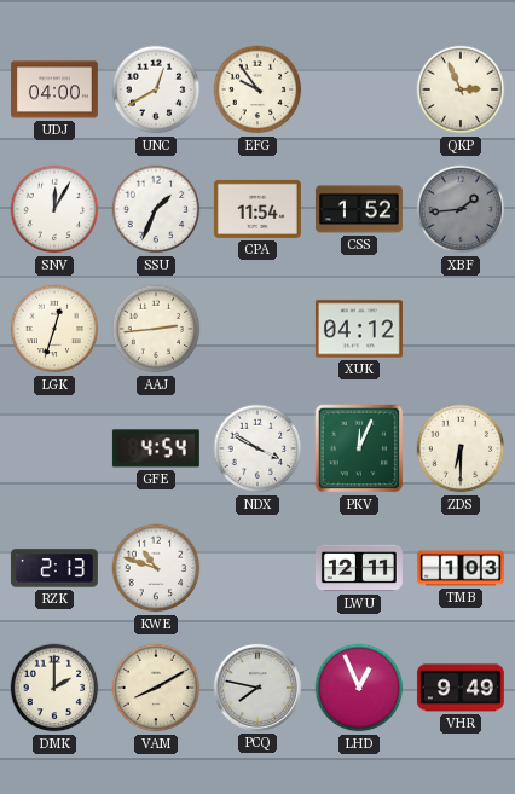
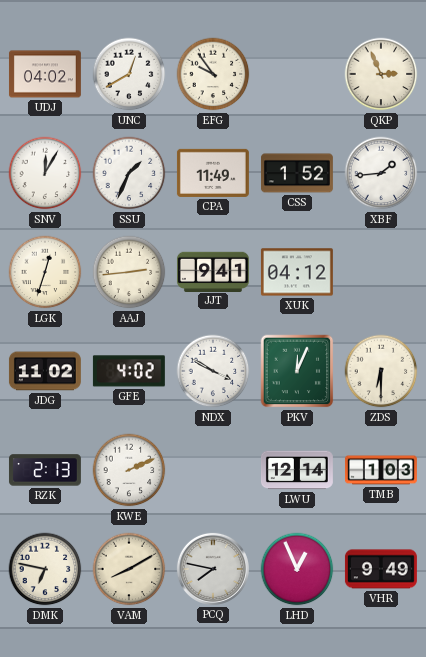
UDJ: 04:00 -> 04:02 (45, 74)
CPA: 11:54 -> 11:49 (213, 173)
XBF dial: grey -> white (381, 173)
JJT: none -> 9:41 (213, 271)
JDG: none -> 11:02 (45, 371)
GFE: 4:54 -> 4:02 (129, 371)
KWE: 10:48 -> 2:11 (129, 470)
LWU: 12:11 -> 12:14 (297, 470)
DMK: 2:00 -> 6:47 (45, 569)
